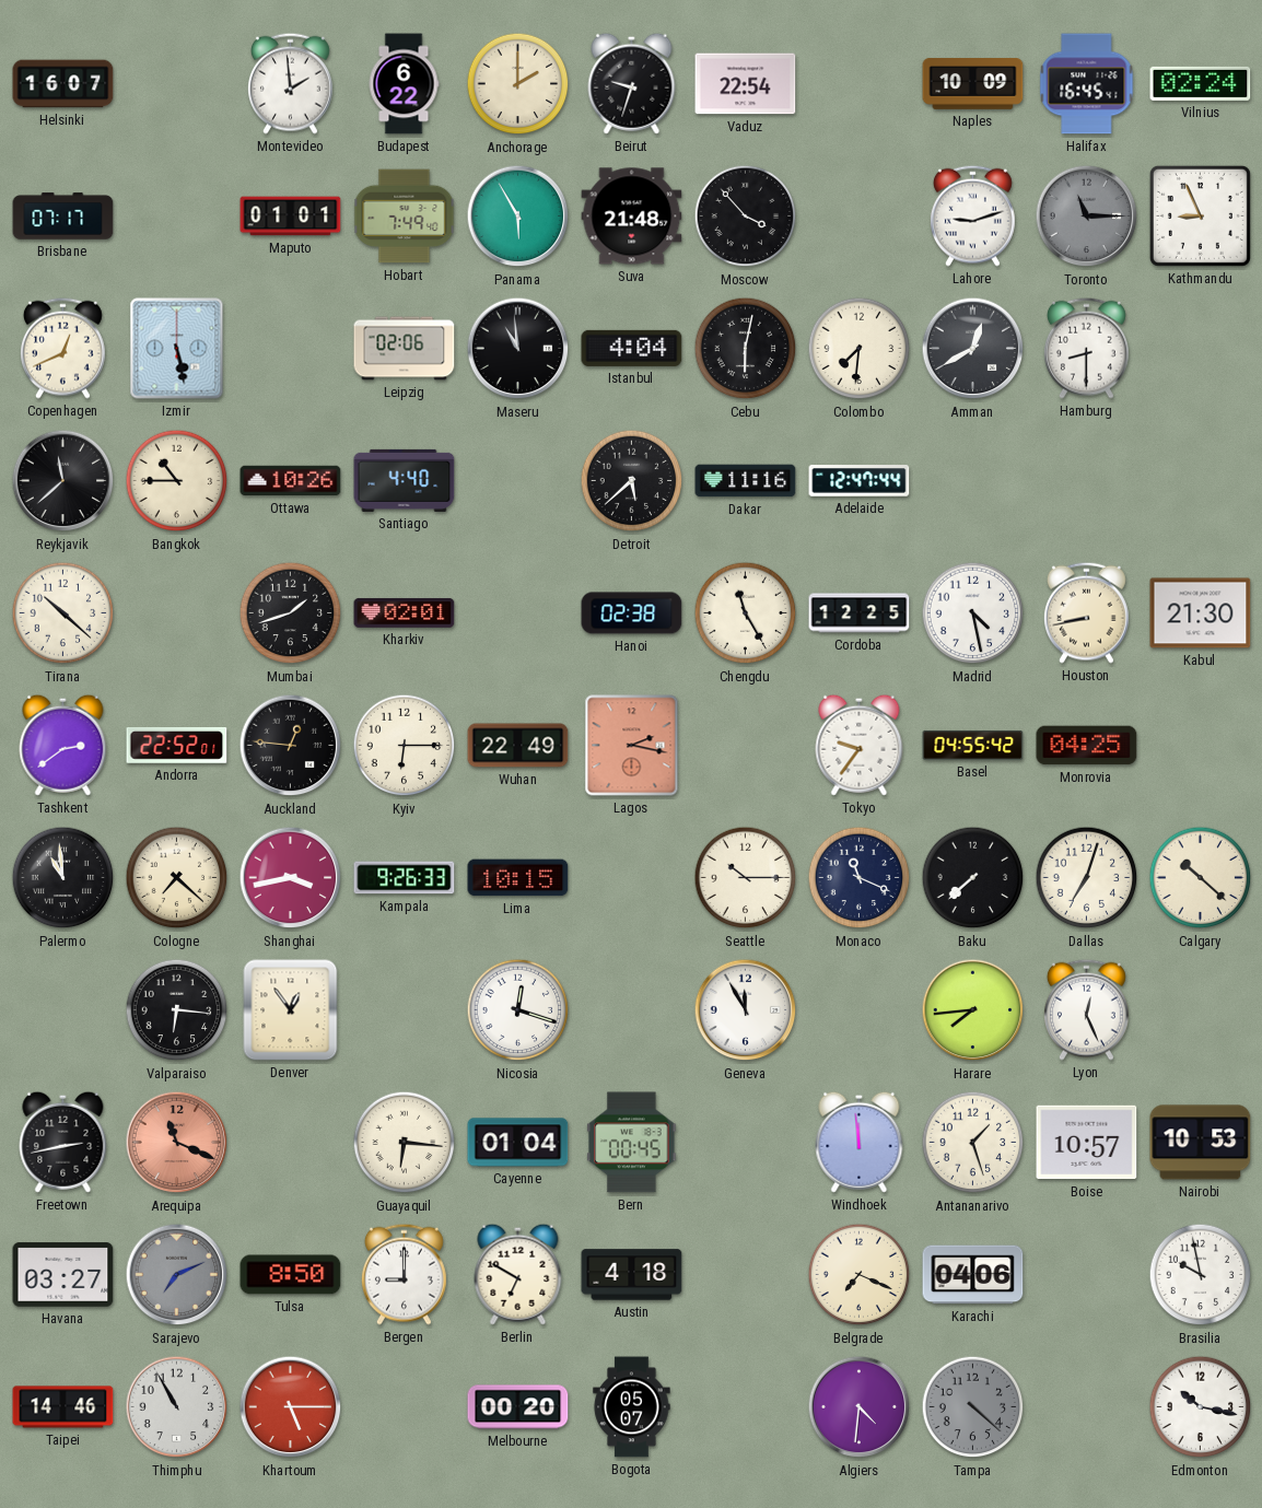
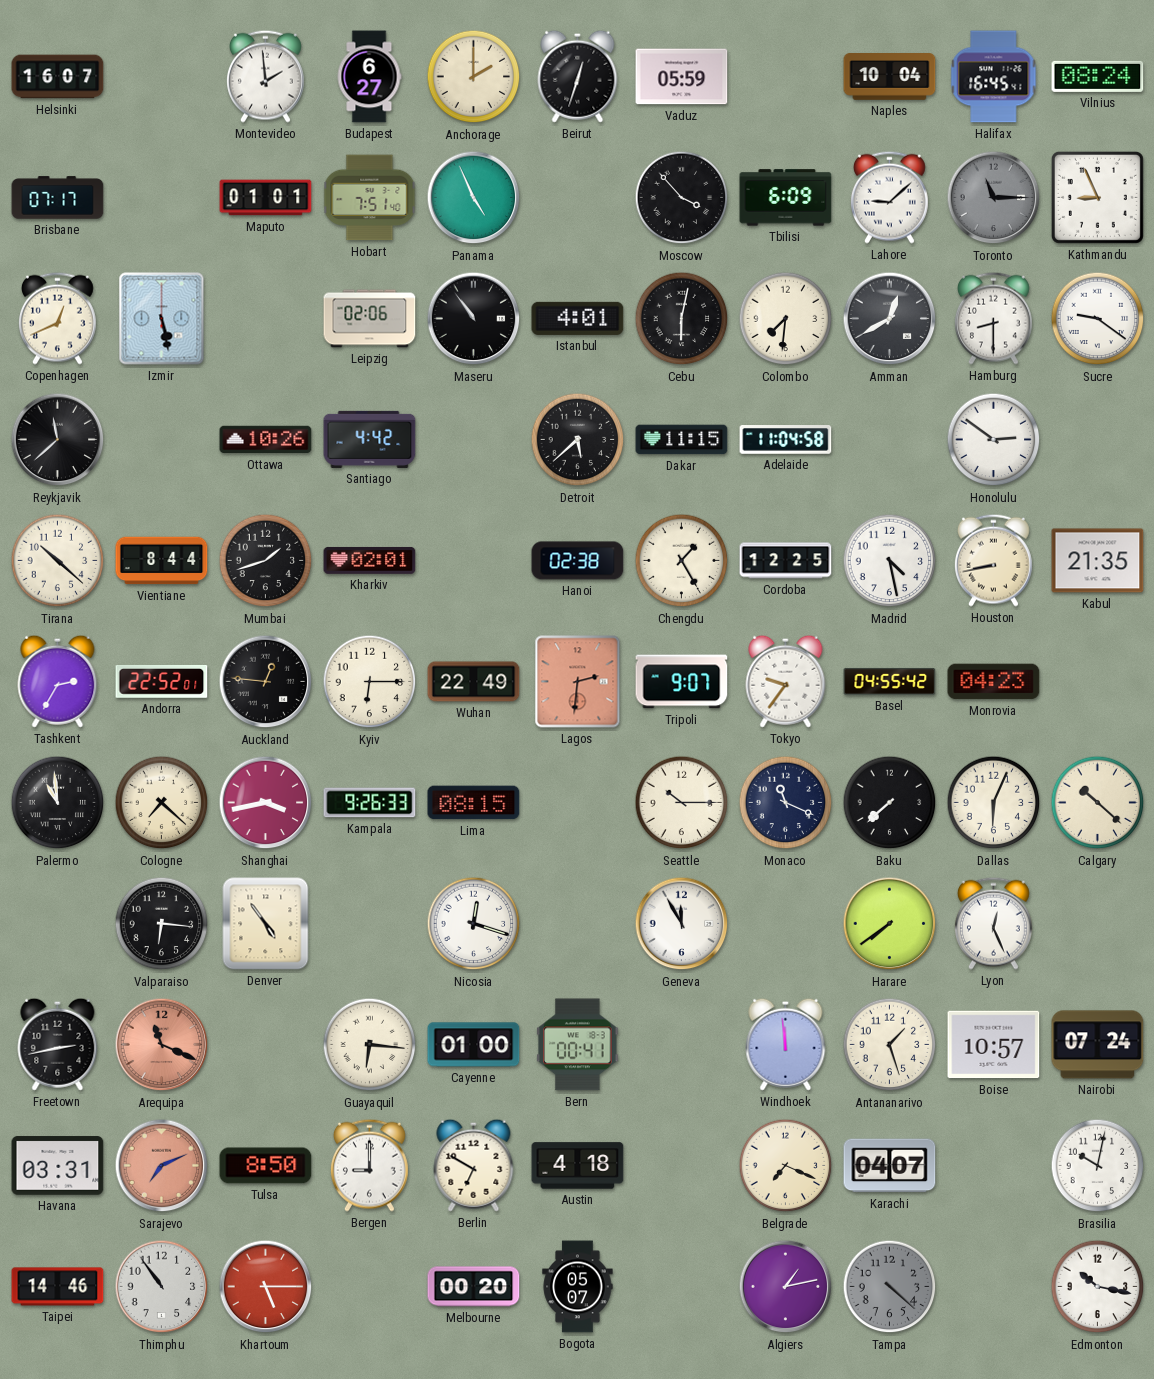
Budapest: 6:22 -> 6:27 (369, 77)
Beirut: 9:33 -> 12:33 (578, 76)
Vaduz: 22:54 -> 05:59 (682, 77)
Naples: 10:09 -> 10:04 (890, 77)
Vilnius: 02:24 -> 08:24 (1098, 76)
Hobart: 7:49 -> 7:51 (370, 198)
Panama: 5:55 -> 4:56 (474, 198)
Suva: 21:48 -> none (632, 217)
Tbilisi: none -> 6:09 (786, 198)
Lahore: 9:12 -> 9:08 (889, 197)
Maseru: 10:59 -> 10:54 (474, 319)
Istanbul: 4:04 -> 4:01 (578, 318)
Sucre: none -> 9:21 (1098, 319)
Bangkok: 10:45 -> none (177, 481)
Santiago: 4:40 -> 4:42 (370, 439)
Dakar: 11:16 -> 11:15 (682, 440)
Adelaide: 12:47 -> 11:04 (786, 440)
Honolulu: none -> 2:51 (994, 440)
Vientiane: none -> 8:44 (162, 561)
Chengdu: 11:25 -> 1:25 (682, 561)
Kabul: 21:30 -> 21:35 (1098, 561)
Tashkent: 2:39 -> 2:35 (58, 681)
Lagos: 2:17 -> 2:31 (578, 682)
Tripoli: none -> 9:07 (682, 682)
Monrovia: 04:25 -> 04:23 (994, 682)
Lima: 10:15 -> 08:15 (474, 803)
Dallas: 7:03 -> 6:04 (994, 803)
Denver: 12:54 -> 4:54 (266, 924)
Harare: 7:44 -> 7:39 (890, 924)
Cayenne: 01:04 -> 01:00 (474, 1045)
Bern: 00:45 -> 00:41 (578, 1045)
Nairobi: 10:53 -> 07:24 (1098, 1045)
Havana: 03:27 -> 03:31 (58, 1166)
Sarajevo dial: grey -> salmon (162, 1166)
Karachi: 04:06 -> 04:07 (890, 1166)
Brasilia: 9:58 -> 10:02 (1098, 1166)
Thimphu: 10:55 -> 10:54 (162, 1287)
Algiers: 4:31 -> 1:13 (786, 1287)
